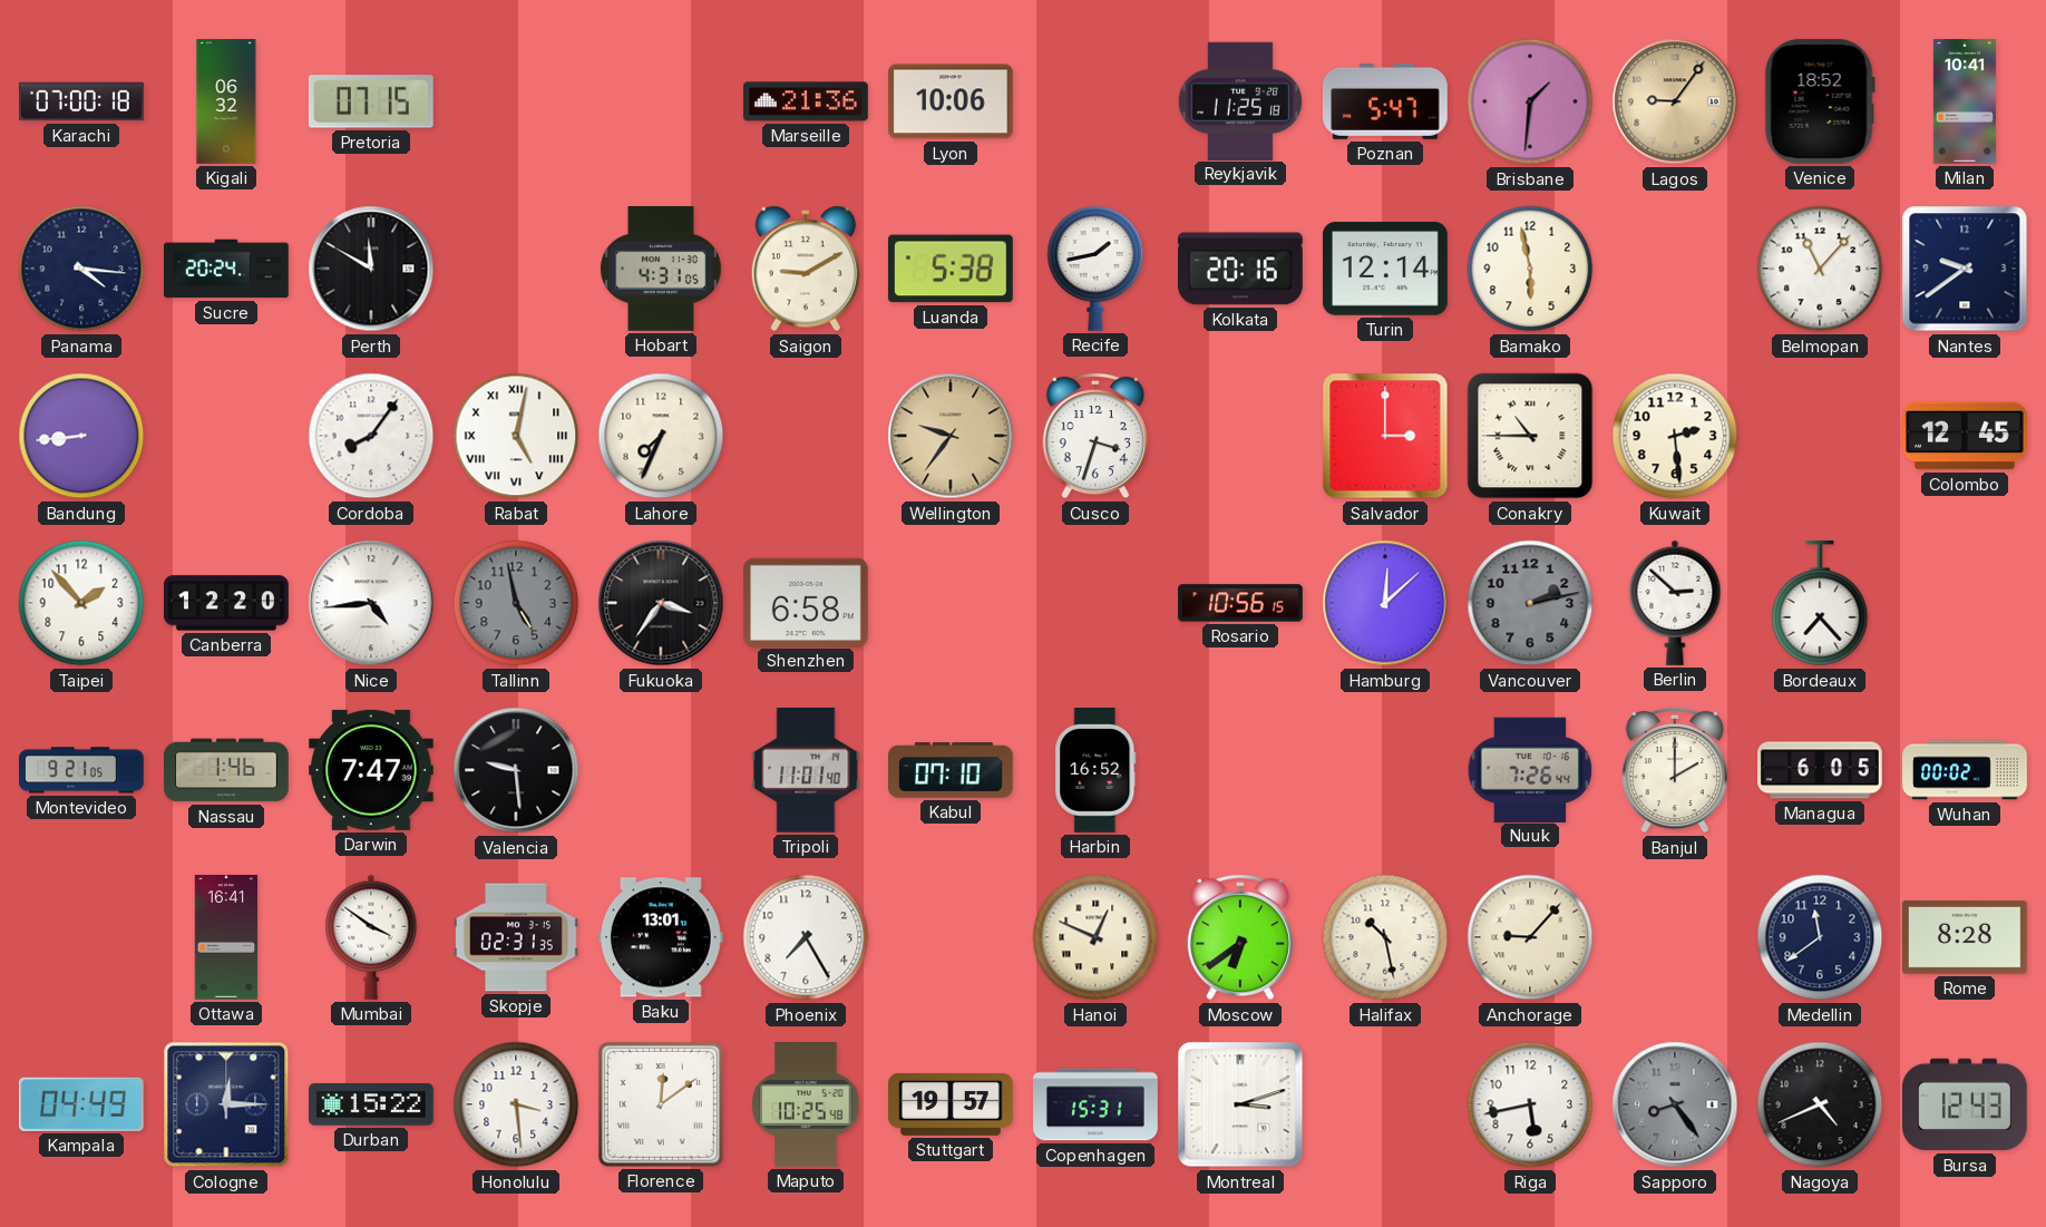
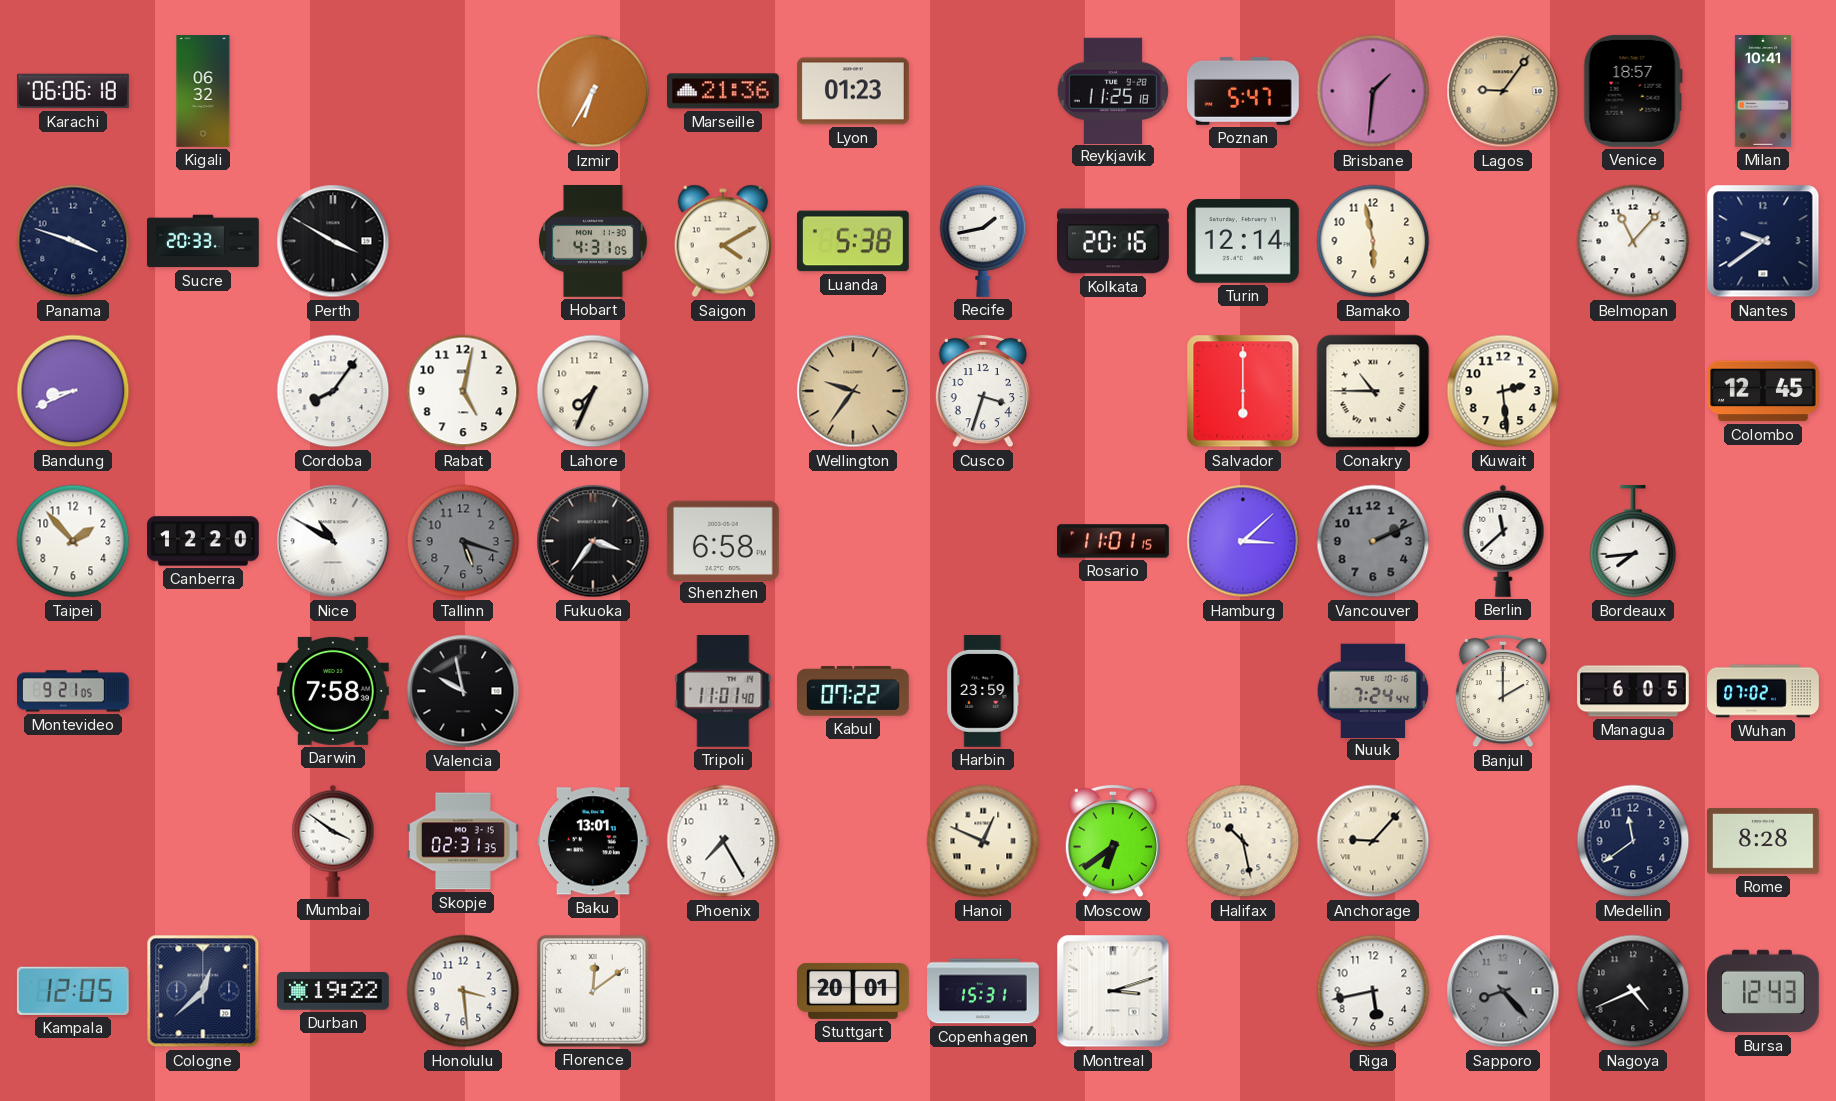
Karachi: 07:00 -> 06:06 (74, 91)
Pretoria: 07:15 -> none (371, 101)
Izmir: none -> 6:35 (593, 91)
Lyon: 10:06 -> 01:23 (854, 91)
Venice: 18:52 -> 18:57 (1633, 91)
Panama: 4:16 -> 3:48 (73, 241)
Sucre: 20:24 -> 20:33 (204, 241)
Perth: 11:50 -> 3:50 (333, 241)
Saigon: 9:10 -> 4:10 (723, 241)
Bandung: 8:44 -> 8:41 (73, 391)
Rabat numerals: Roman -> Arabic (463, 391)
Salvador: 3:00 -> 6:00 (1243, 391)
Nice: 4:44 -> 10:50 (333, 541)
Tallinn: 4:58 -> 5:18 (463, 541)
Rosario: 10:56 -> 11:01 (1113, 541)
Hamburg: 12:08 -> 3:08 (1243, 541)
Vancouver: 2:13 -> 2:11 (1373, 541)
Berlin: 2:52 -> 11:38 (1503, 541)
Bordeaux: 7:23 -> 7:44 (1633, 542)
Nassau: 1:46 -> none (226, 770)
Darwin: 7:47 -> 7:58 (334, 691)
Valencia: 9:29 -> 9:58 (463, 691)
Kabul: 07:10 -> 07:22 (854, 691)
Harbin: 16:52 -> 23:59 (983, 692)
Nuuk: 7:26 -> 7:24 (1373, 690)
Wuhan: 00:02 -> 07:02 (1763, 691)
Ottawa: 16:41 -> none (226, 937)
Kampala: 04:49 -> 12:05 (73, 991)
Cologne: 12:15 -> 12:38 (203, 991)
Durban: 15:22 -> 19:22 (334, 991)
Maputo: 10:25 -> none (806, 1106)
Stuttgart: 19:57 -> 20:01 (853, 991)
Sapporo: 8:24 -> 8:23 (1503, 991)
